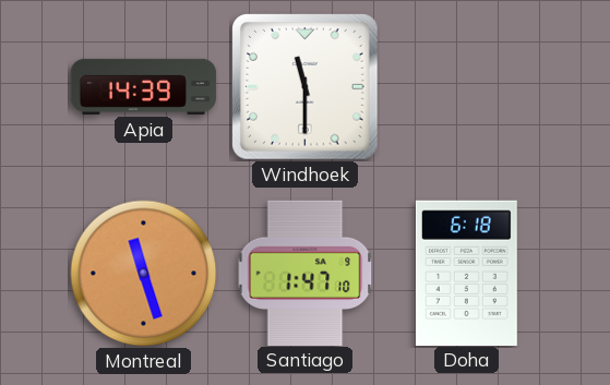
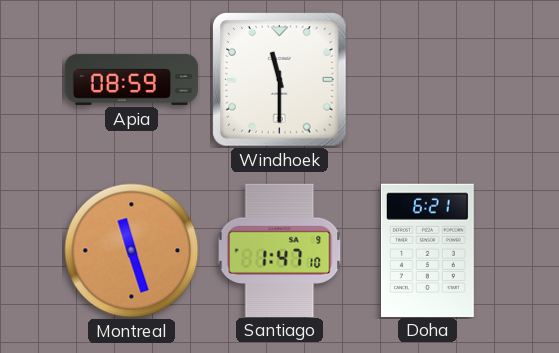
Apia: 14:39 -> 08:59 (132, 79)
Doha: 6:18 -> 6:21 (427, 250)
